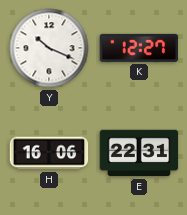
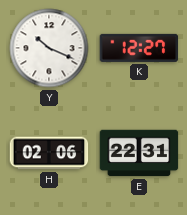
H: 16:06 -> 02:06 (49, 153)
